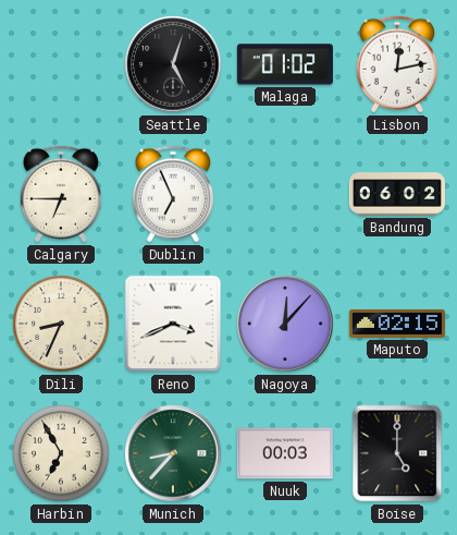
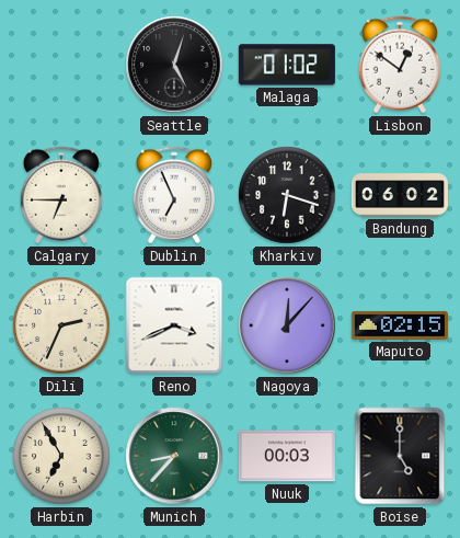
Lisbon: 12:13 -> 12:51 (400, 65)
Kharkiv: none -> 6:18 (287, 195)
Dili: 8:34 -> 2:34 (61, 325)
